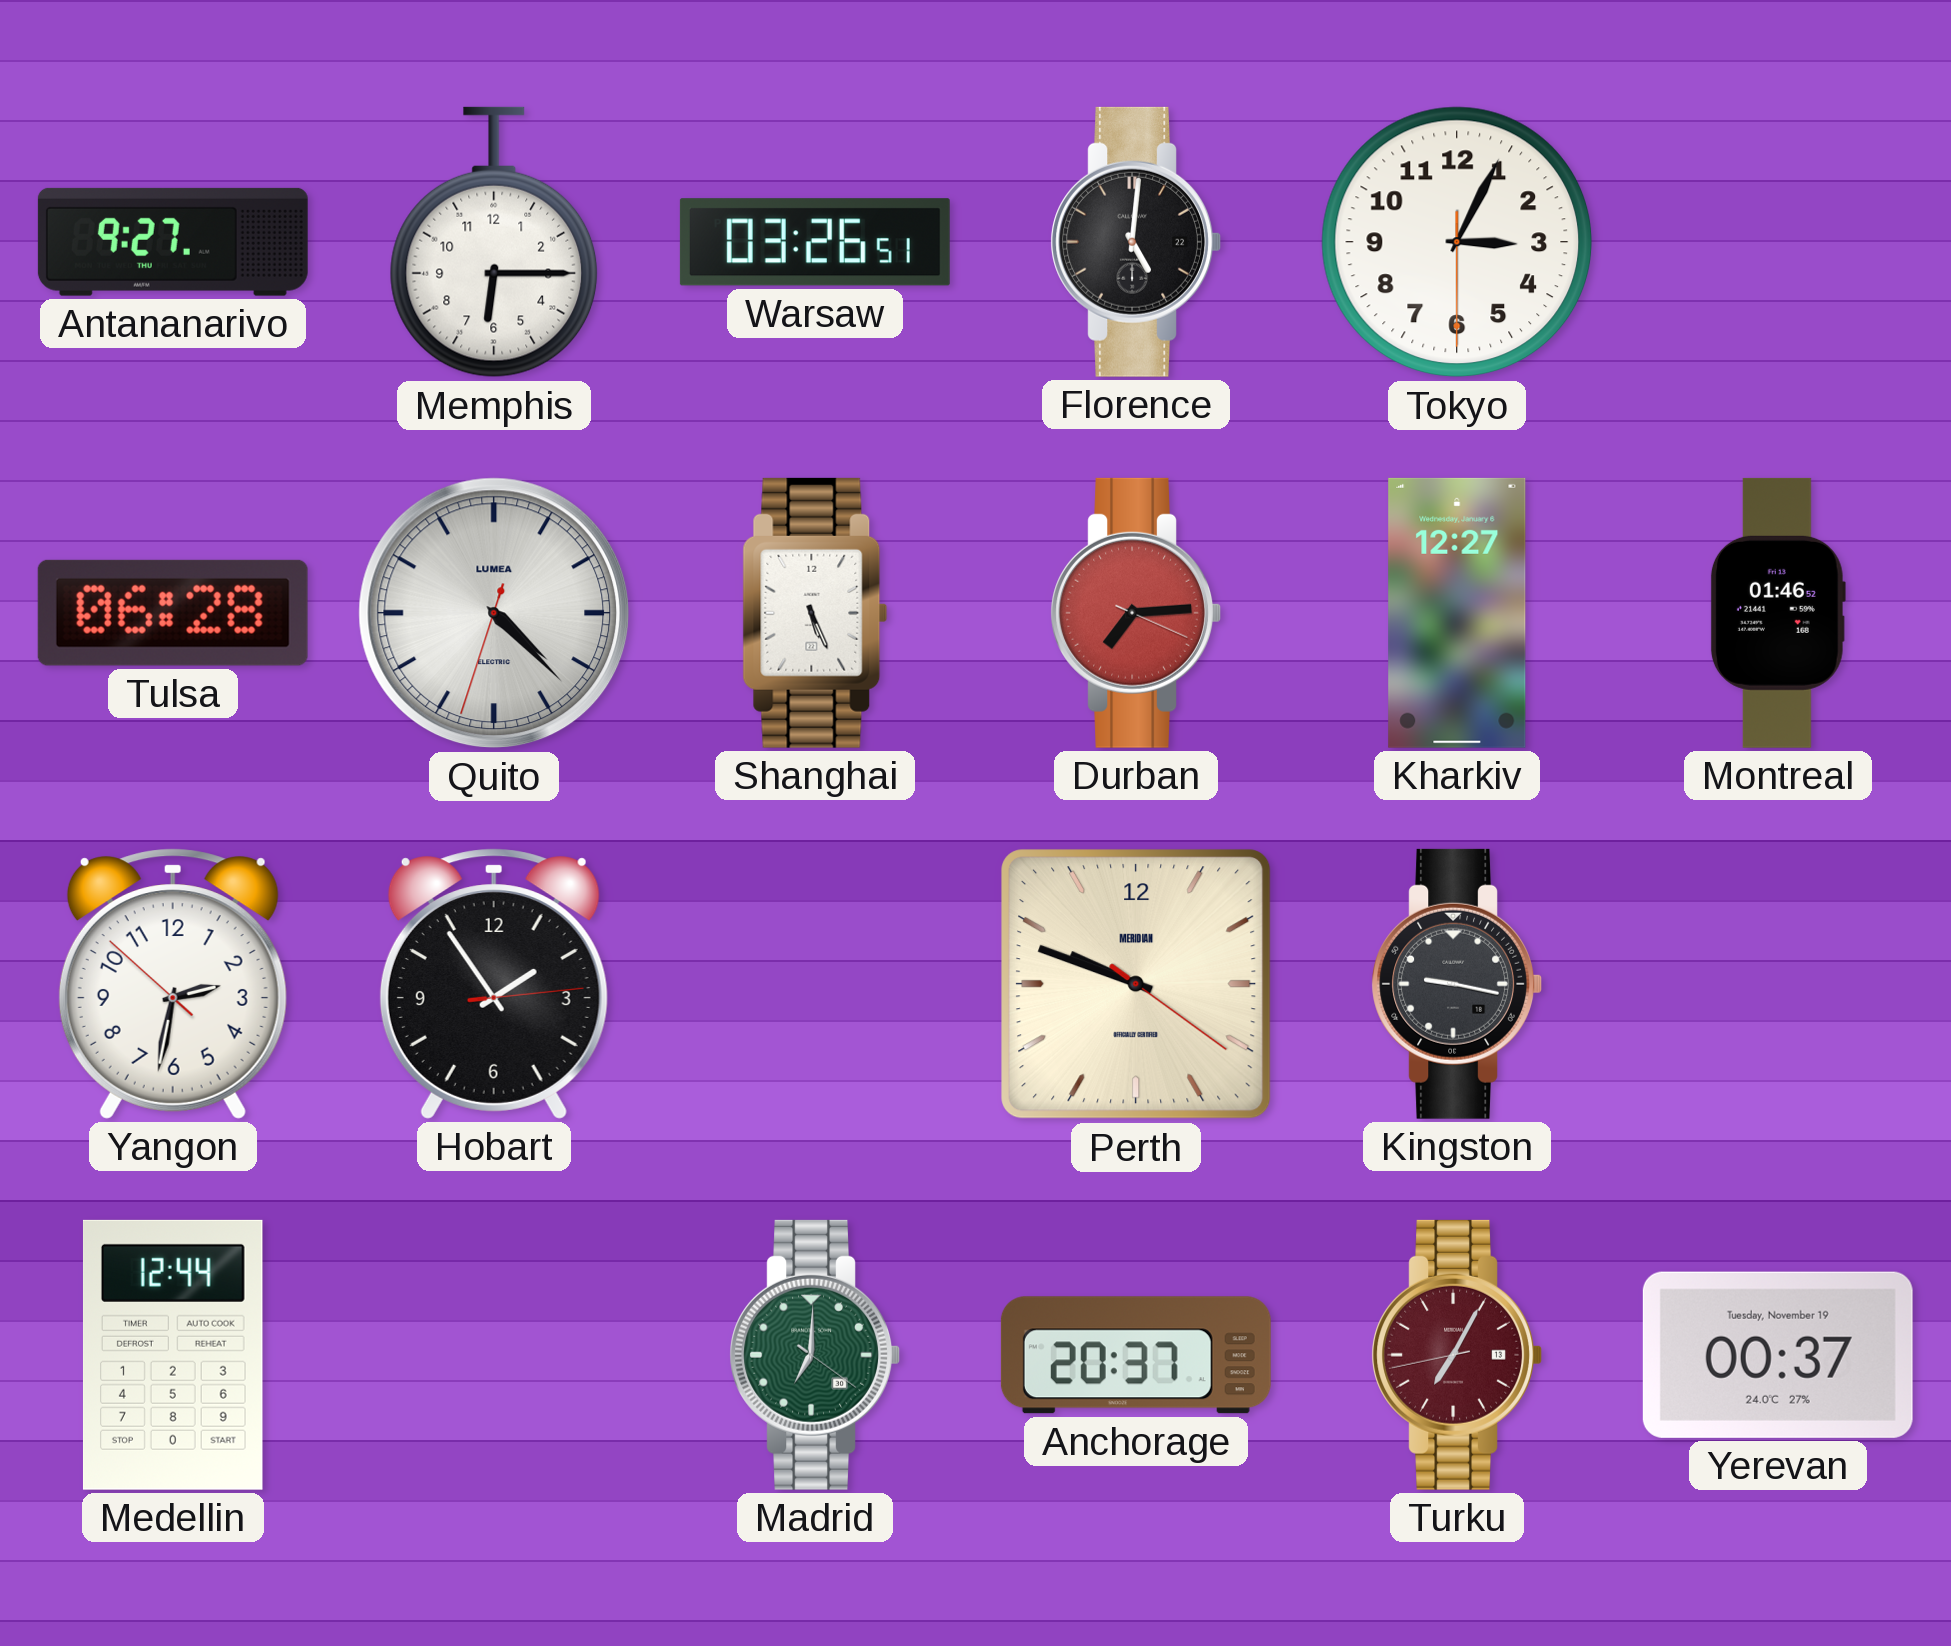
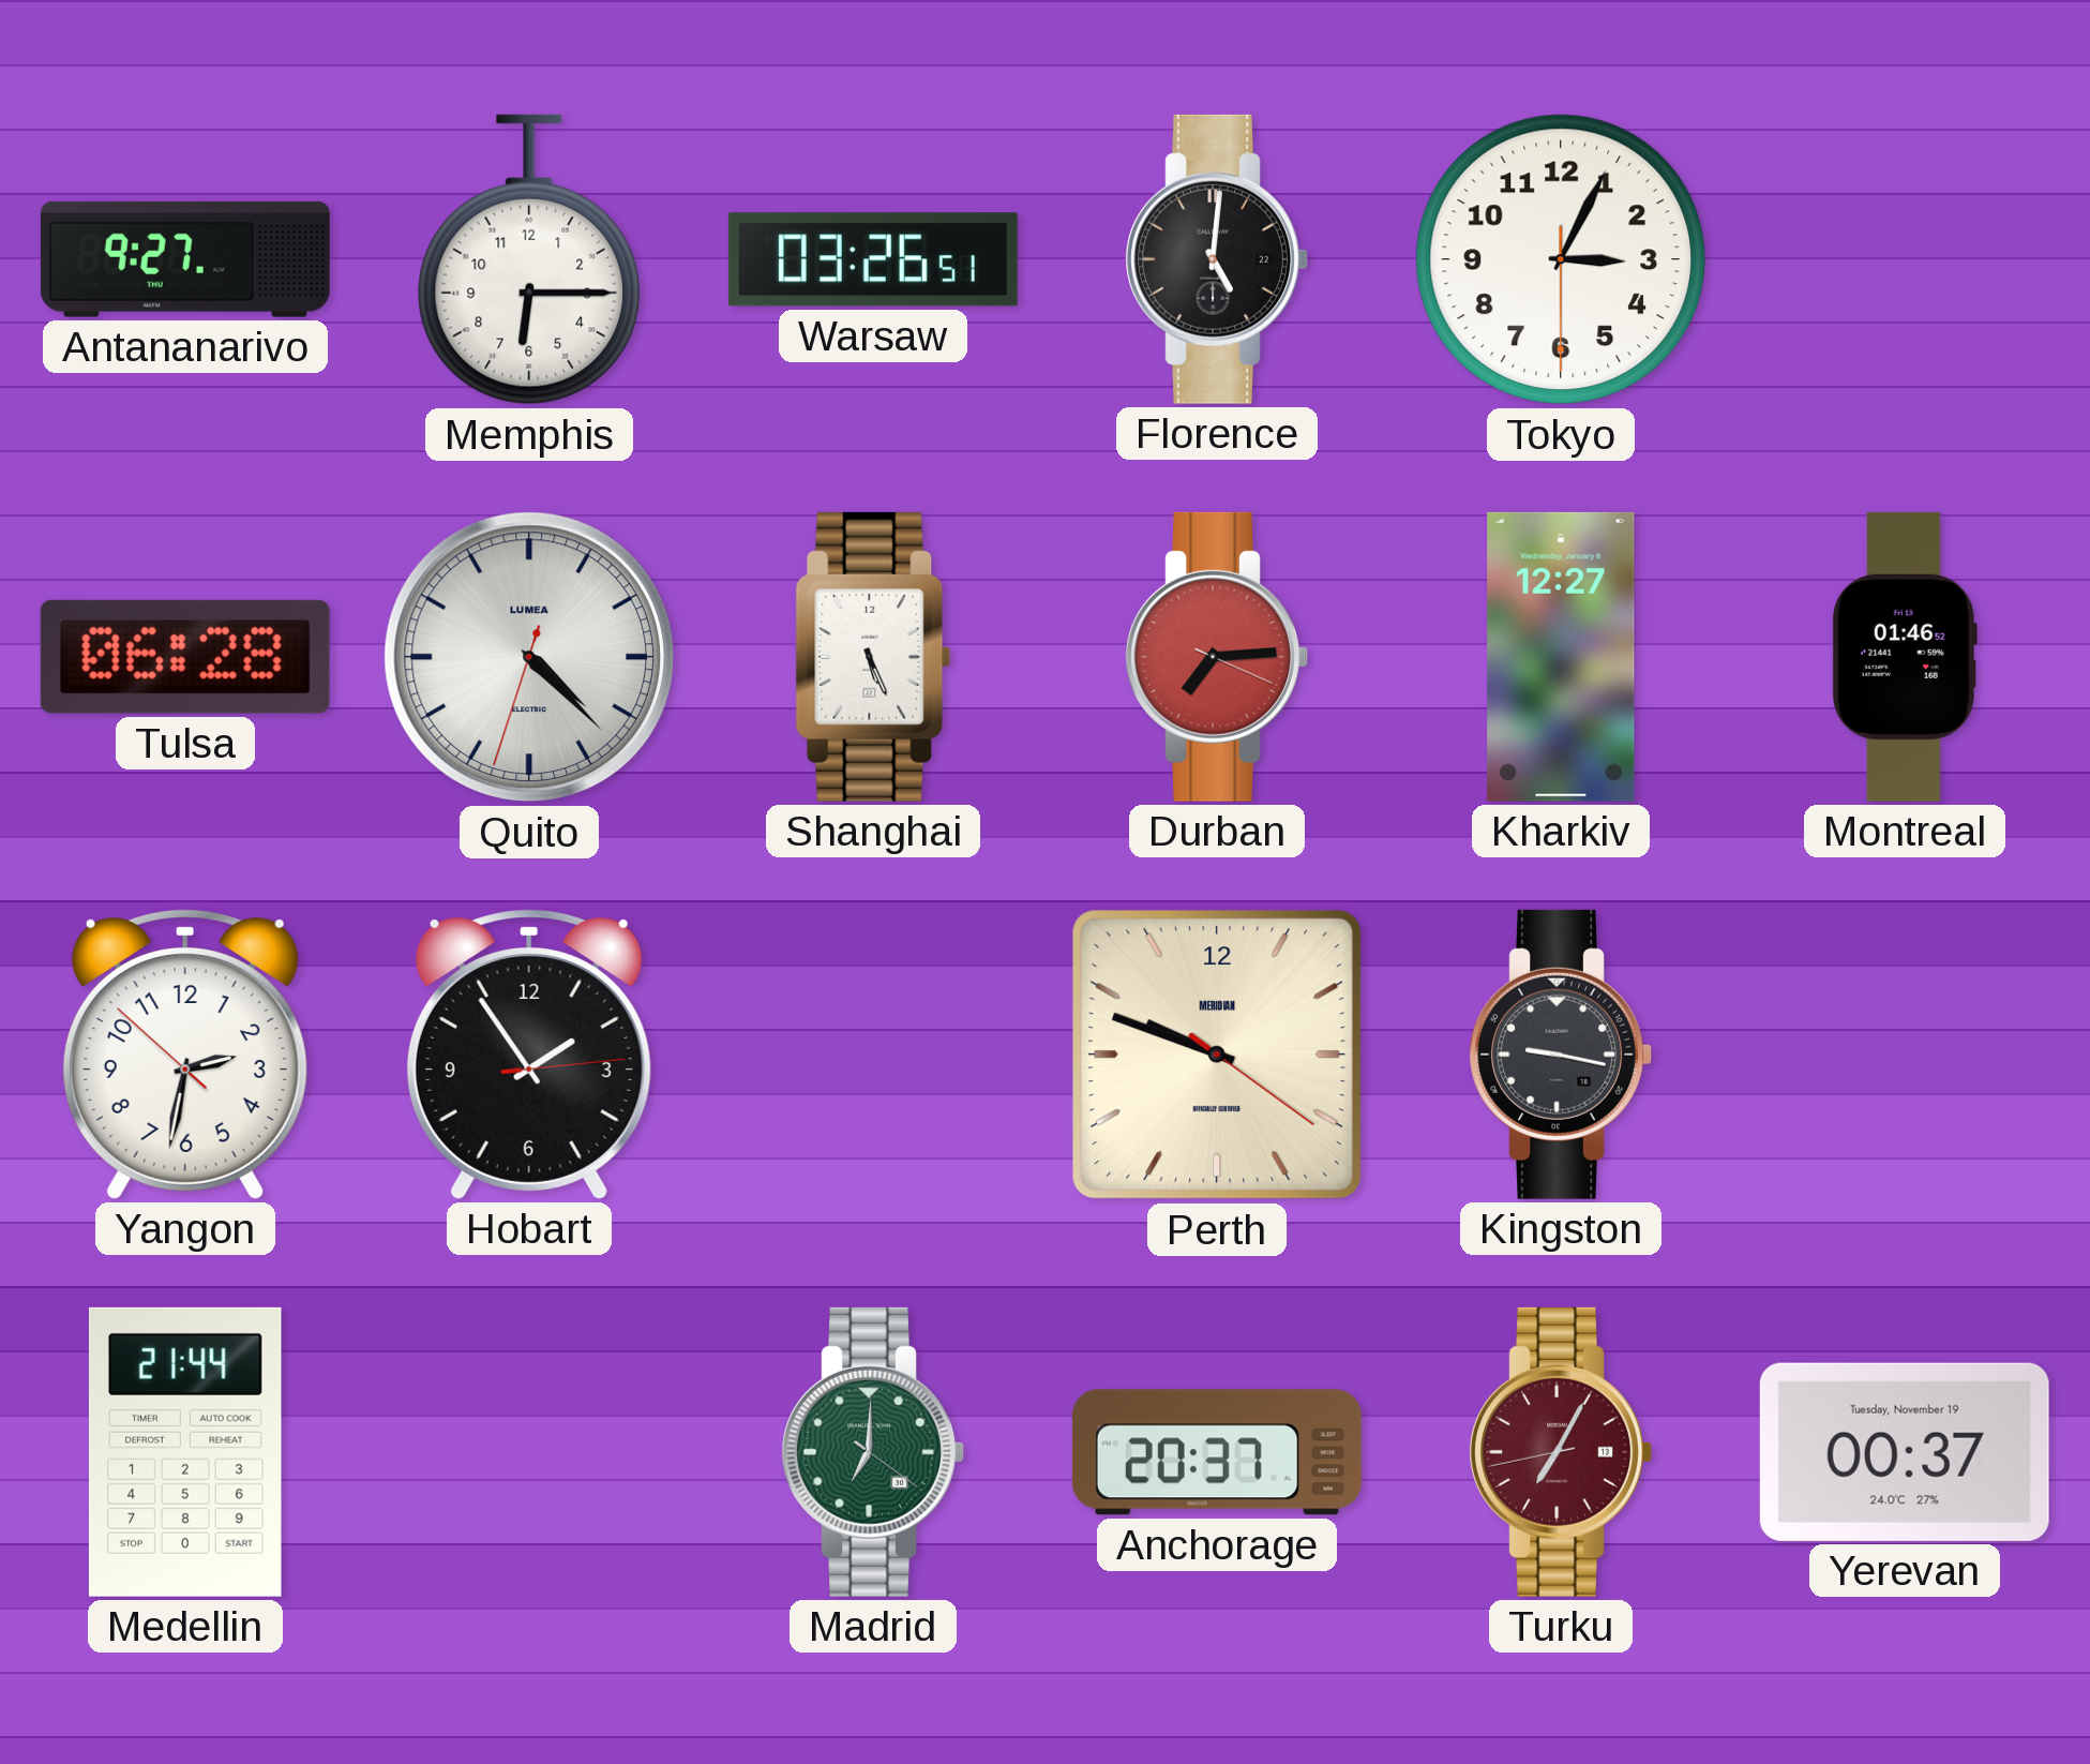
Medellin: 12:44 -> 21:44 (185, 1452)
